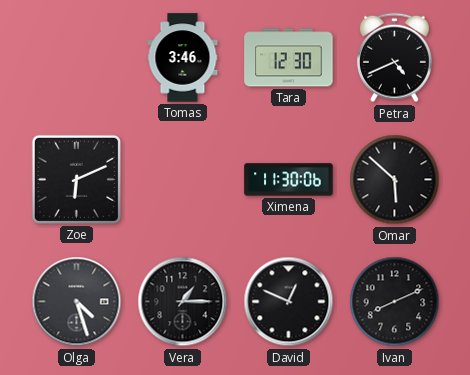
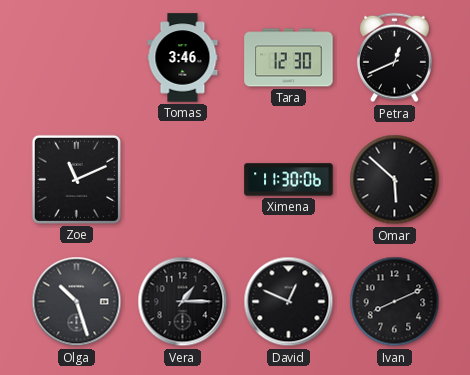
Petra: 4:41 -> 12:41 (394, 58)
Zoe: 6:11 -> 11:11 (76, 179)
Olga: 4:27 -> 10:27 (77, 302)
